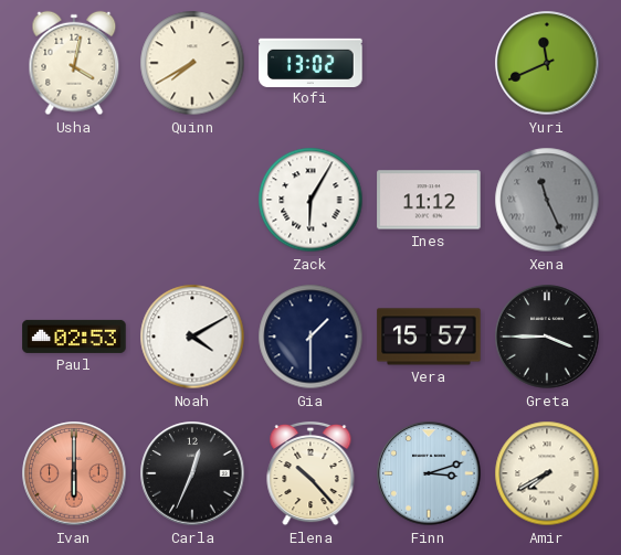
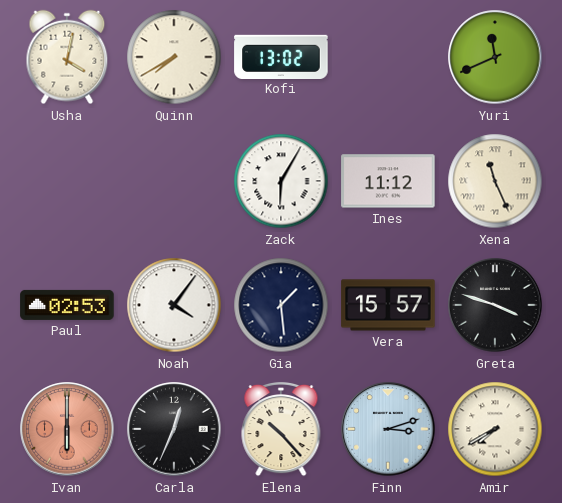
Xena dial: grey -> cream (495, 181)
Noah: 4:10 -> 4:06 (174, 305)
Gia: 1:30 -> 1:29 (281, 305)
Greta: 3:45 -> 3:48 (495, 305)
